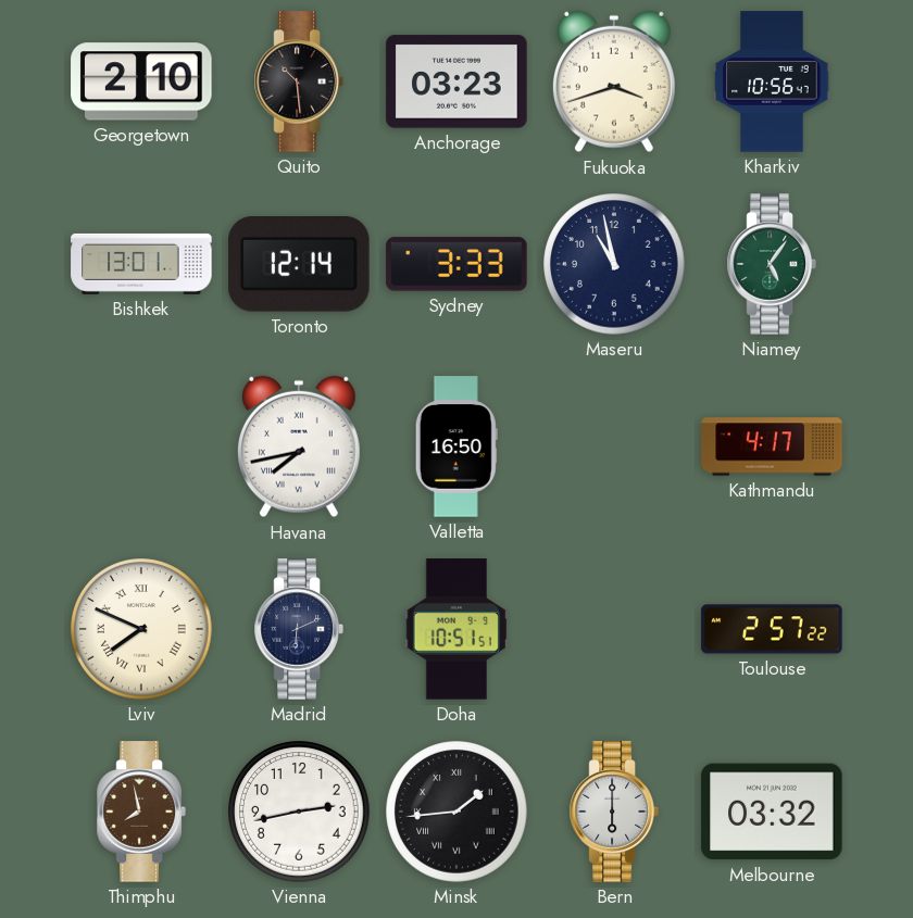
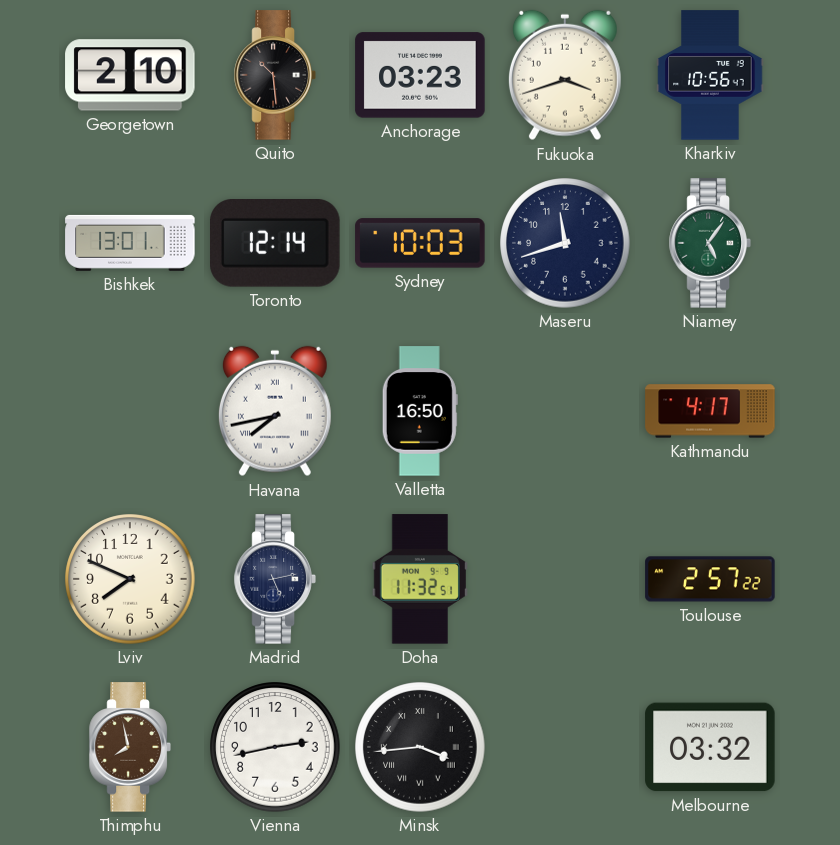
Sydney: 3:33 -> 10:03 (420, 243)
Maseru: 10:58 -> 11:42 (565, 243)
Lviv numerals: Roman -> Arabic (130, 579)
Madrid: 6:11 -> 5:13 (275, 579)
Doha: 10:51 -> 11:32 (420, 579)
Minsk: 1:44 -> 3:44 (420, 747)
Bern: 6:00 -> none (614, 812)
